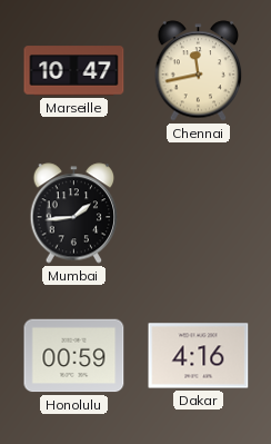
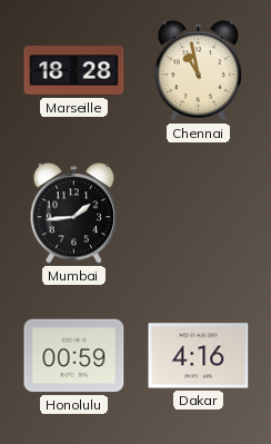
Marseille: 10:47 -> 18:28 (74, 71)
Chennai: 11:43 -> 10:58 (199, 71)
